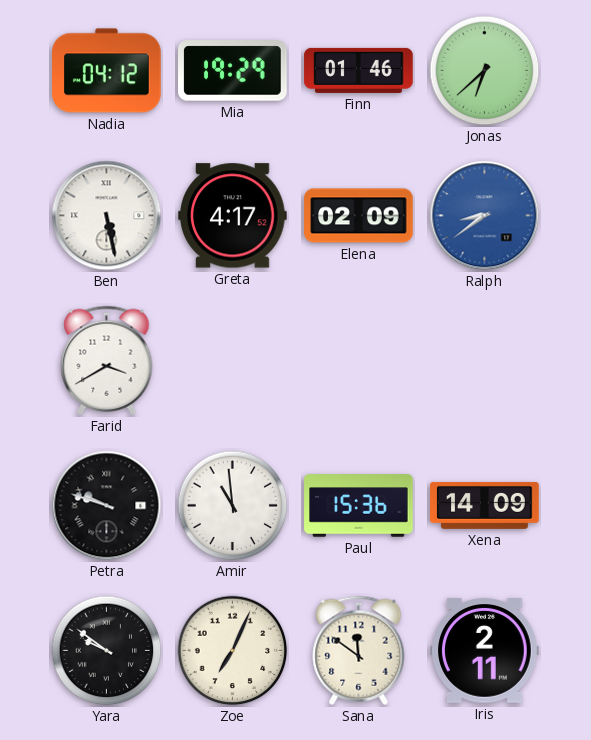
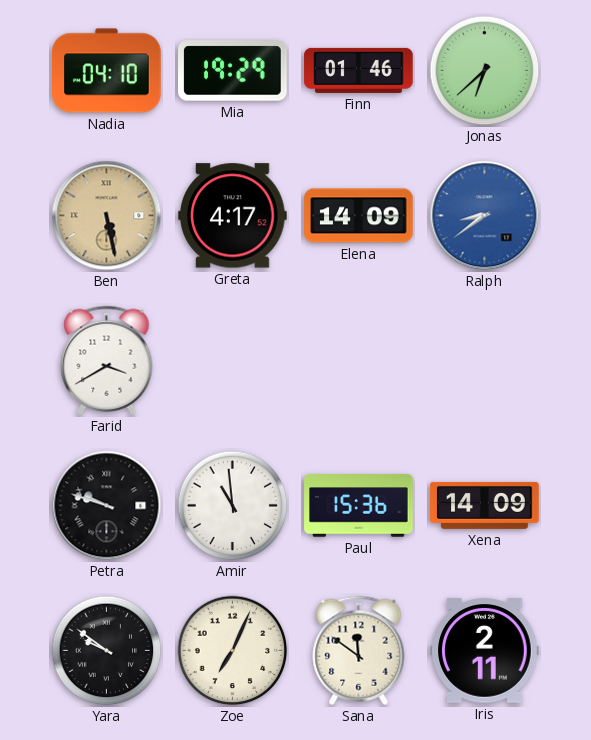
Nadia: 04:12 -> 04:10 (107, 71)
Ben dial: white -> champagne (107, 216)
Elena: 02:09 -> 14:09 (359, 216)
